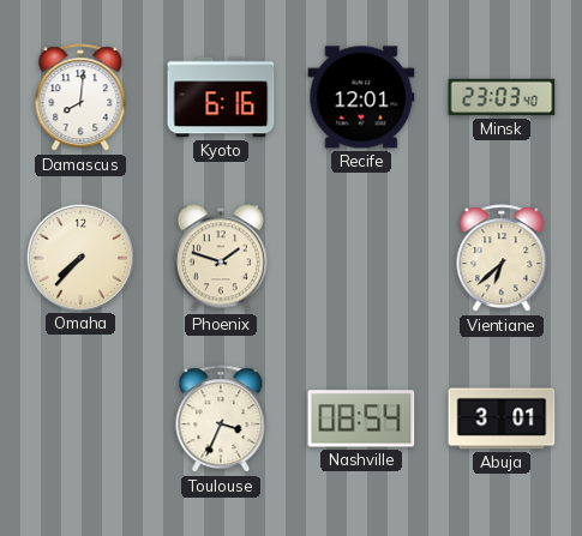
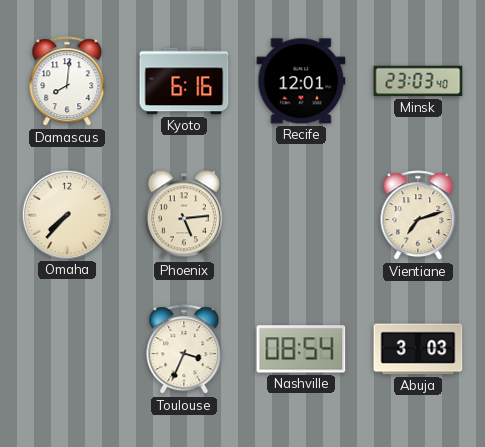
Phoenix: 1:48 -> 5:14 (184, 215)
Vientiane: 6:38 -> 7:12 (418, 216)
Abuja: 3:01 -> 3:03 (418, 349)
